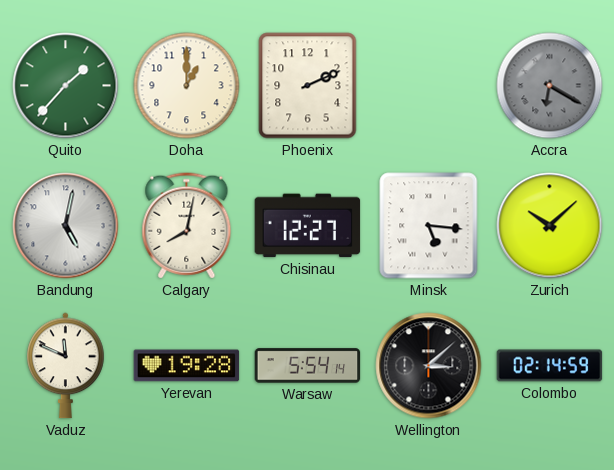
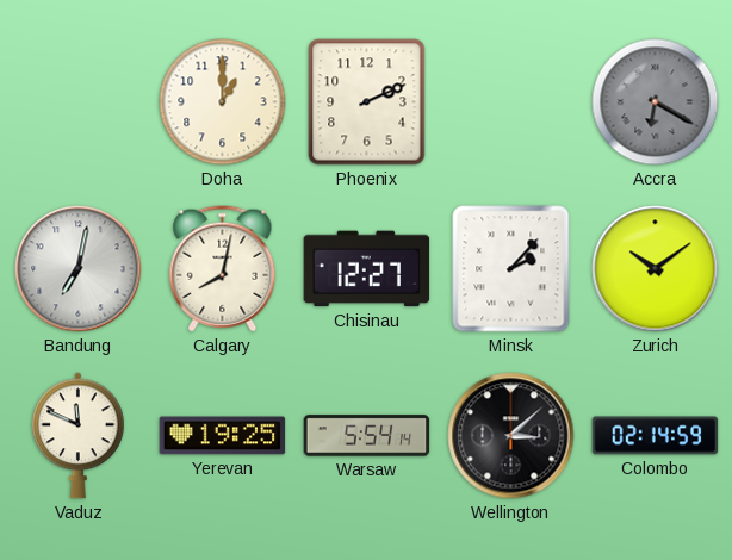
Quito: 1:37 -> none (66, 86)
Bandung: 5:02 -> 7:02 (79, 269)
Minsk: 5:16 -> 2:07 (511, 269)
Zurich: 10:08 -> 10:09 (656, 269)
Yerevan: 19:28 -> 19:25 (223, 436)
